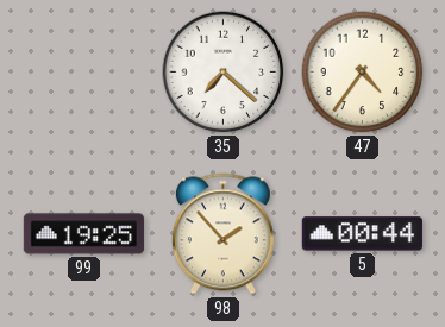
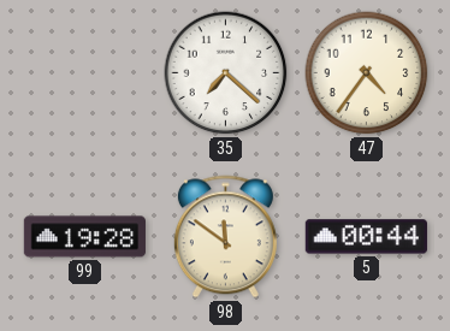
99: 19:25 -> 19:28 (84, 237)
98: 1:53 -> 11:51 (225, 237)
